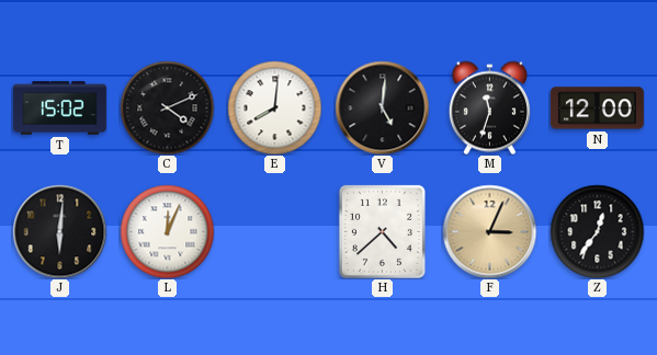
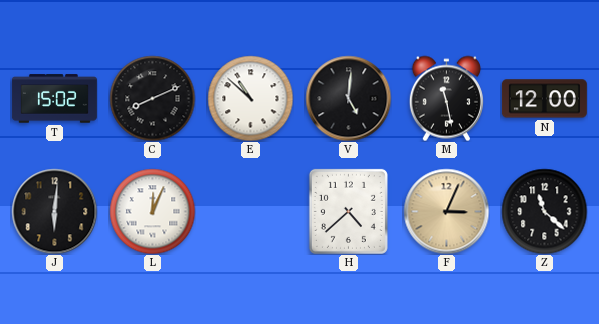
C: 4:11 -> 8:11 (152, 98)
E: 8:01 -> 10:52 (250, 98)
M: 11:33 -> 11:28 (446, 98)
Z: 12:36 -> 11:22 (544, 211)
